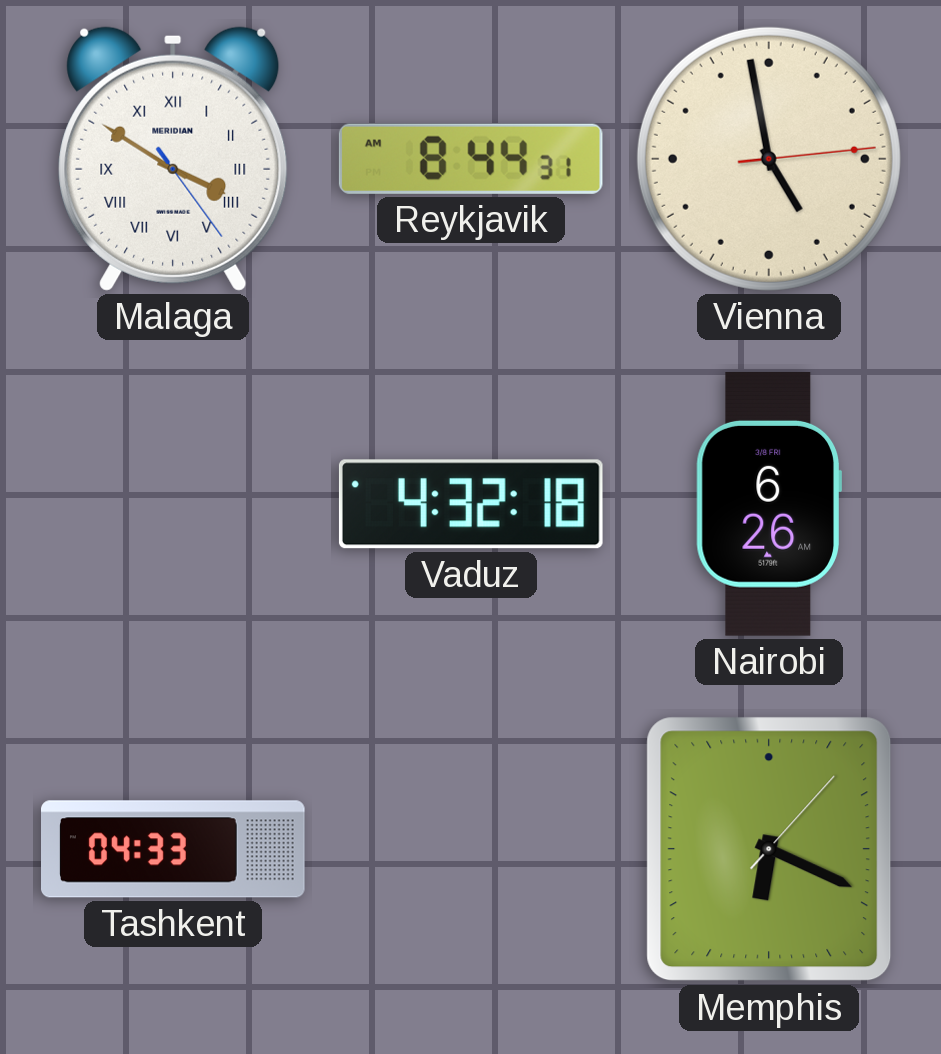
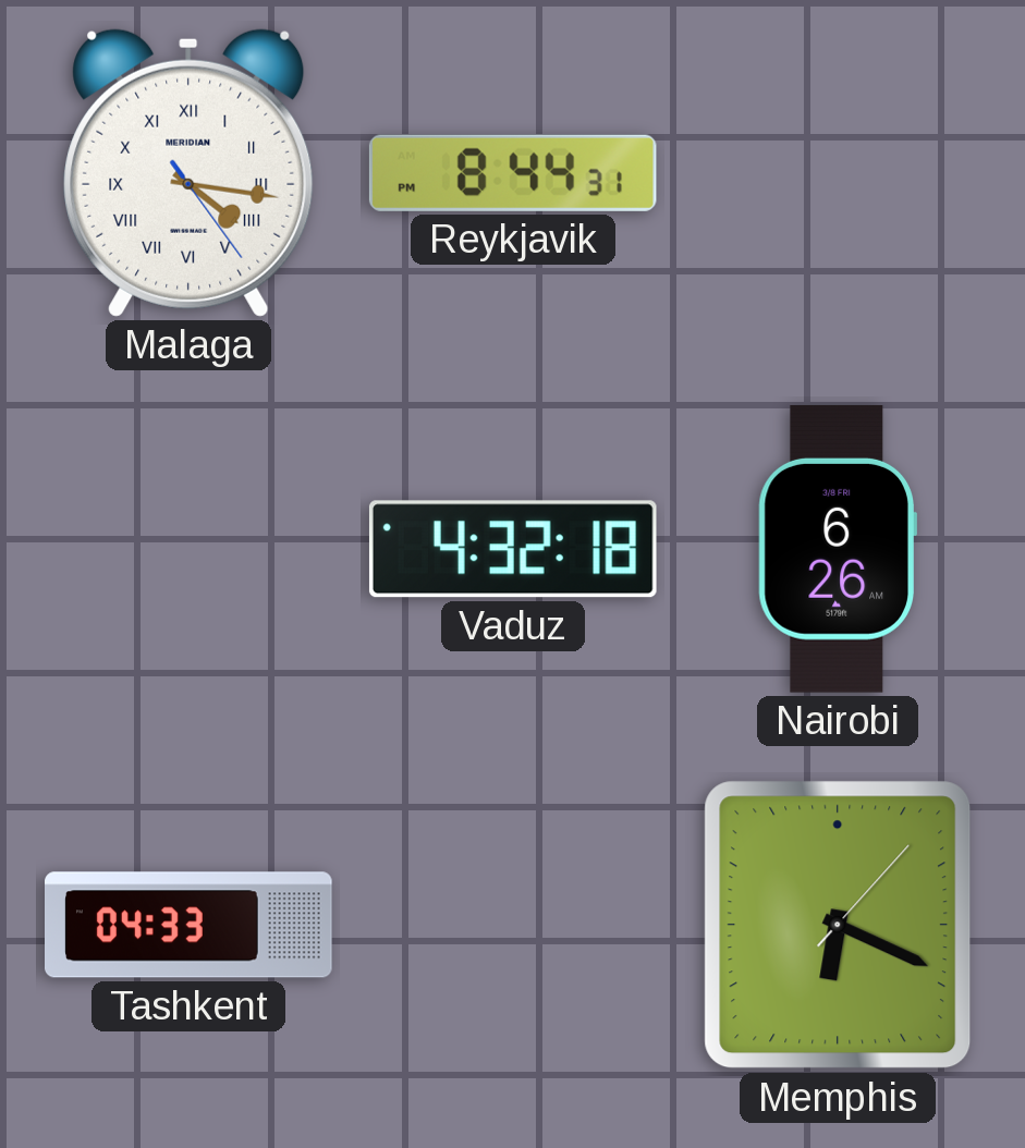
Malaga: 3:50 -> 4:16 (188, 173)
Reykjavik: 8:44:31 AM -> 8:44:31 PM (513, 173)
Vienna: 4:58 -> none (769, 159)
